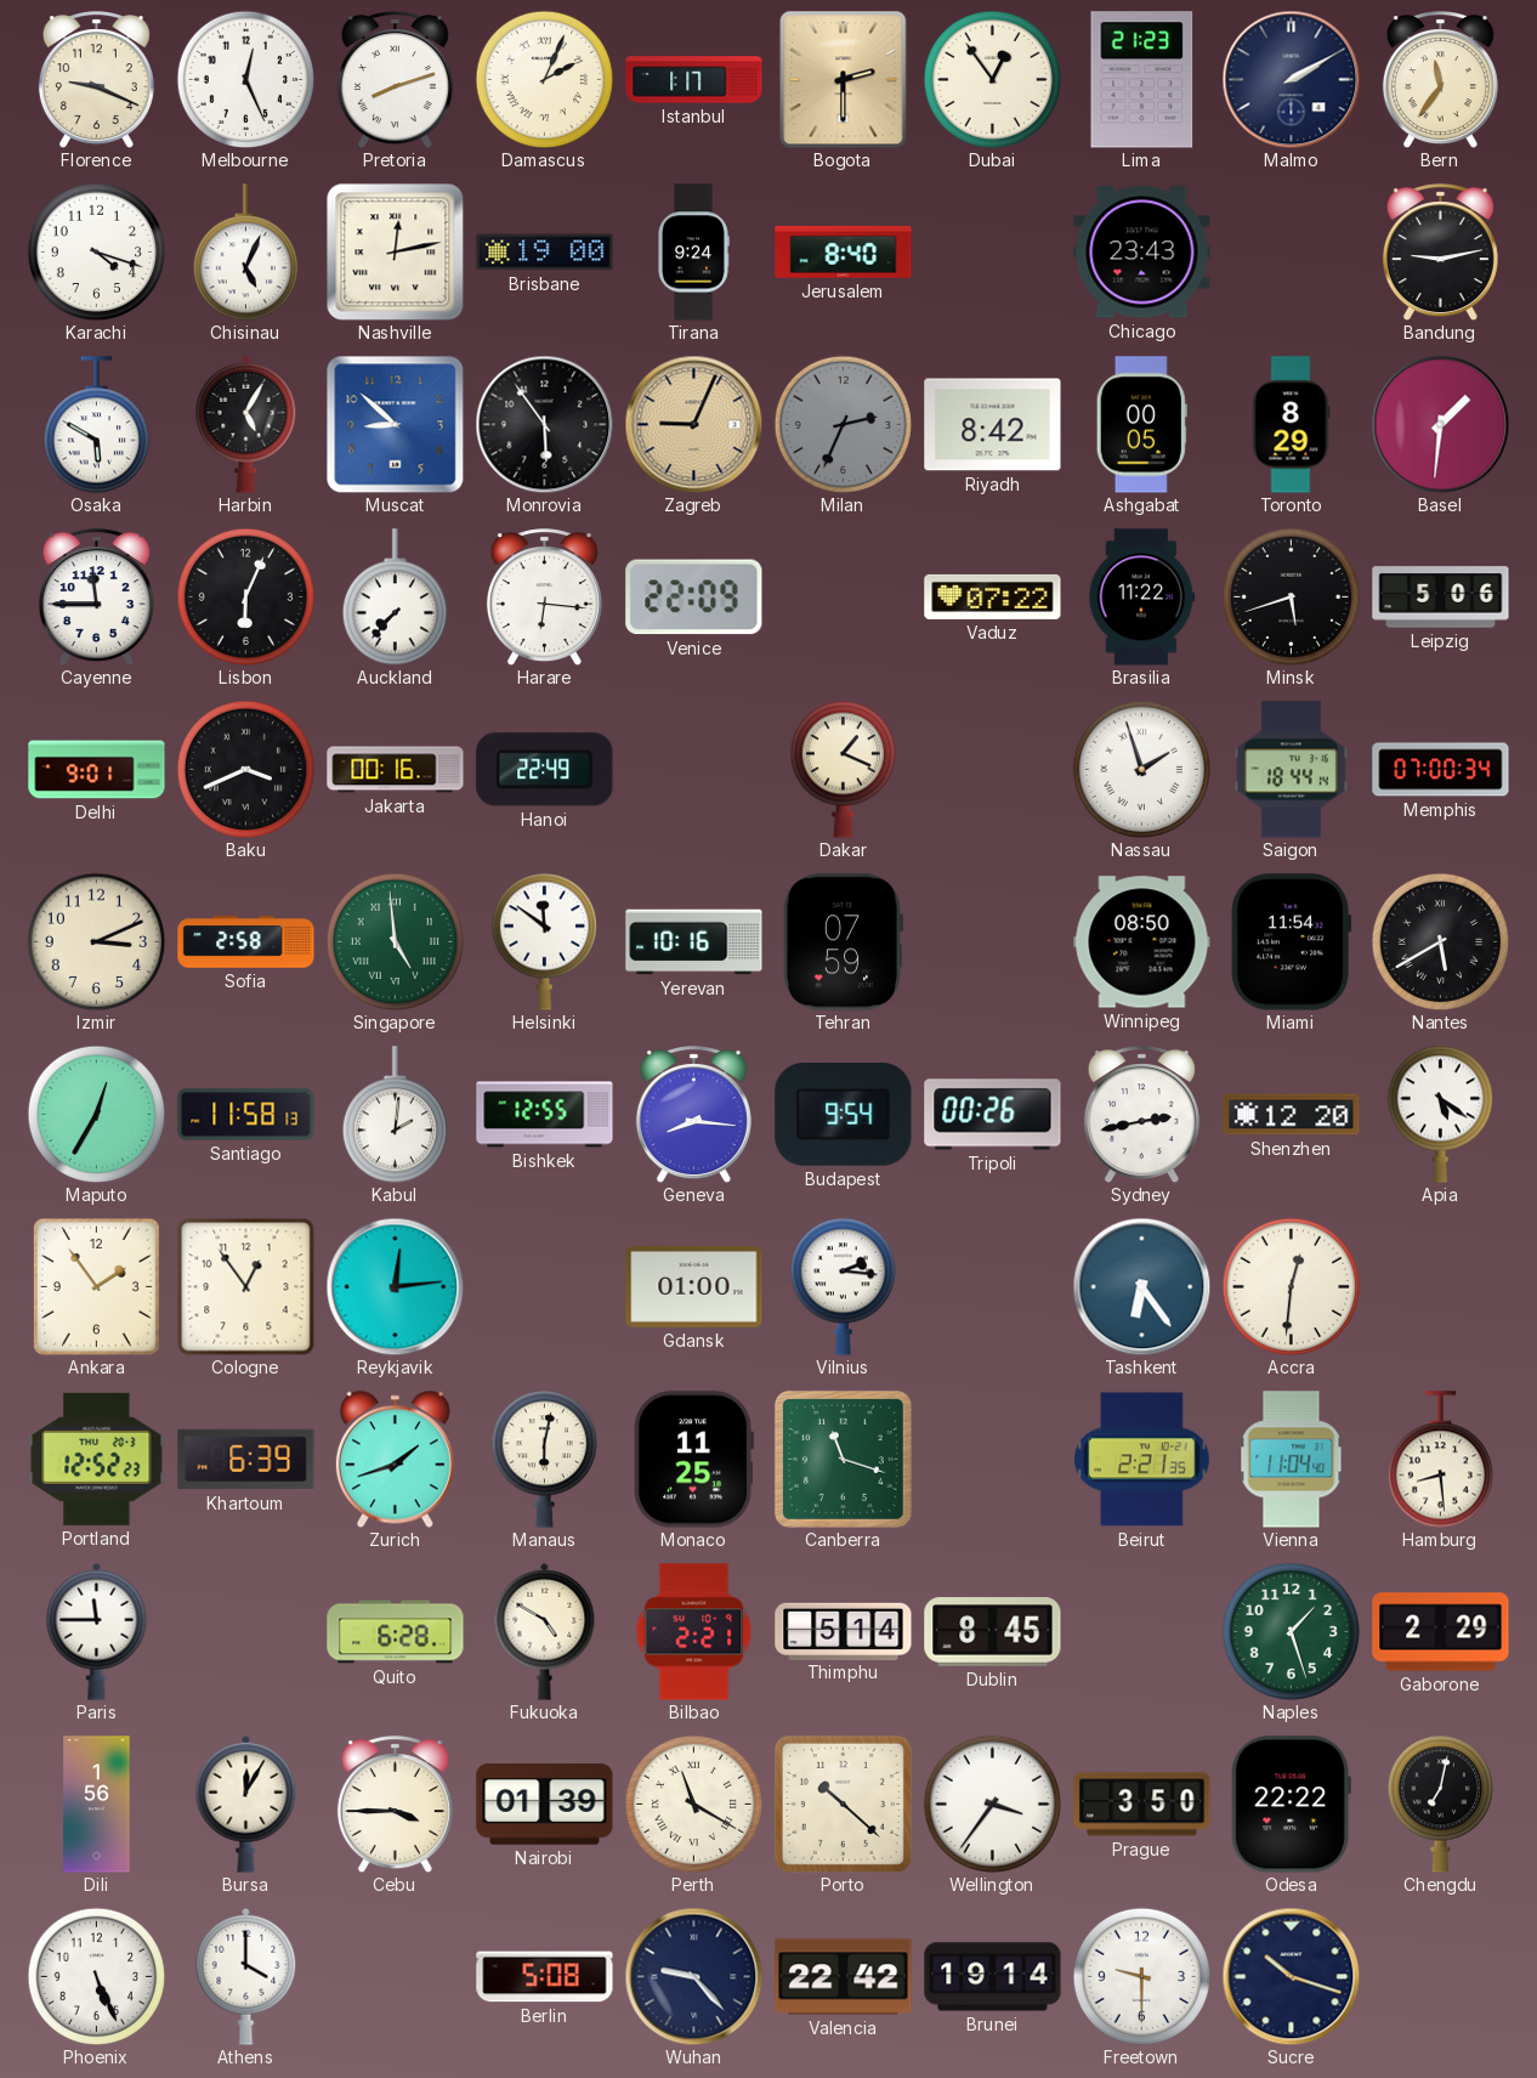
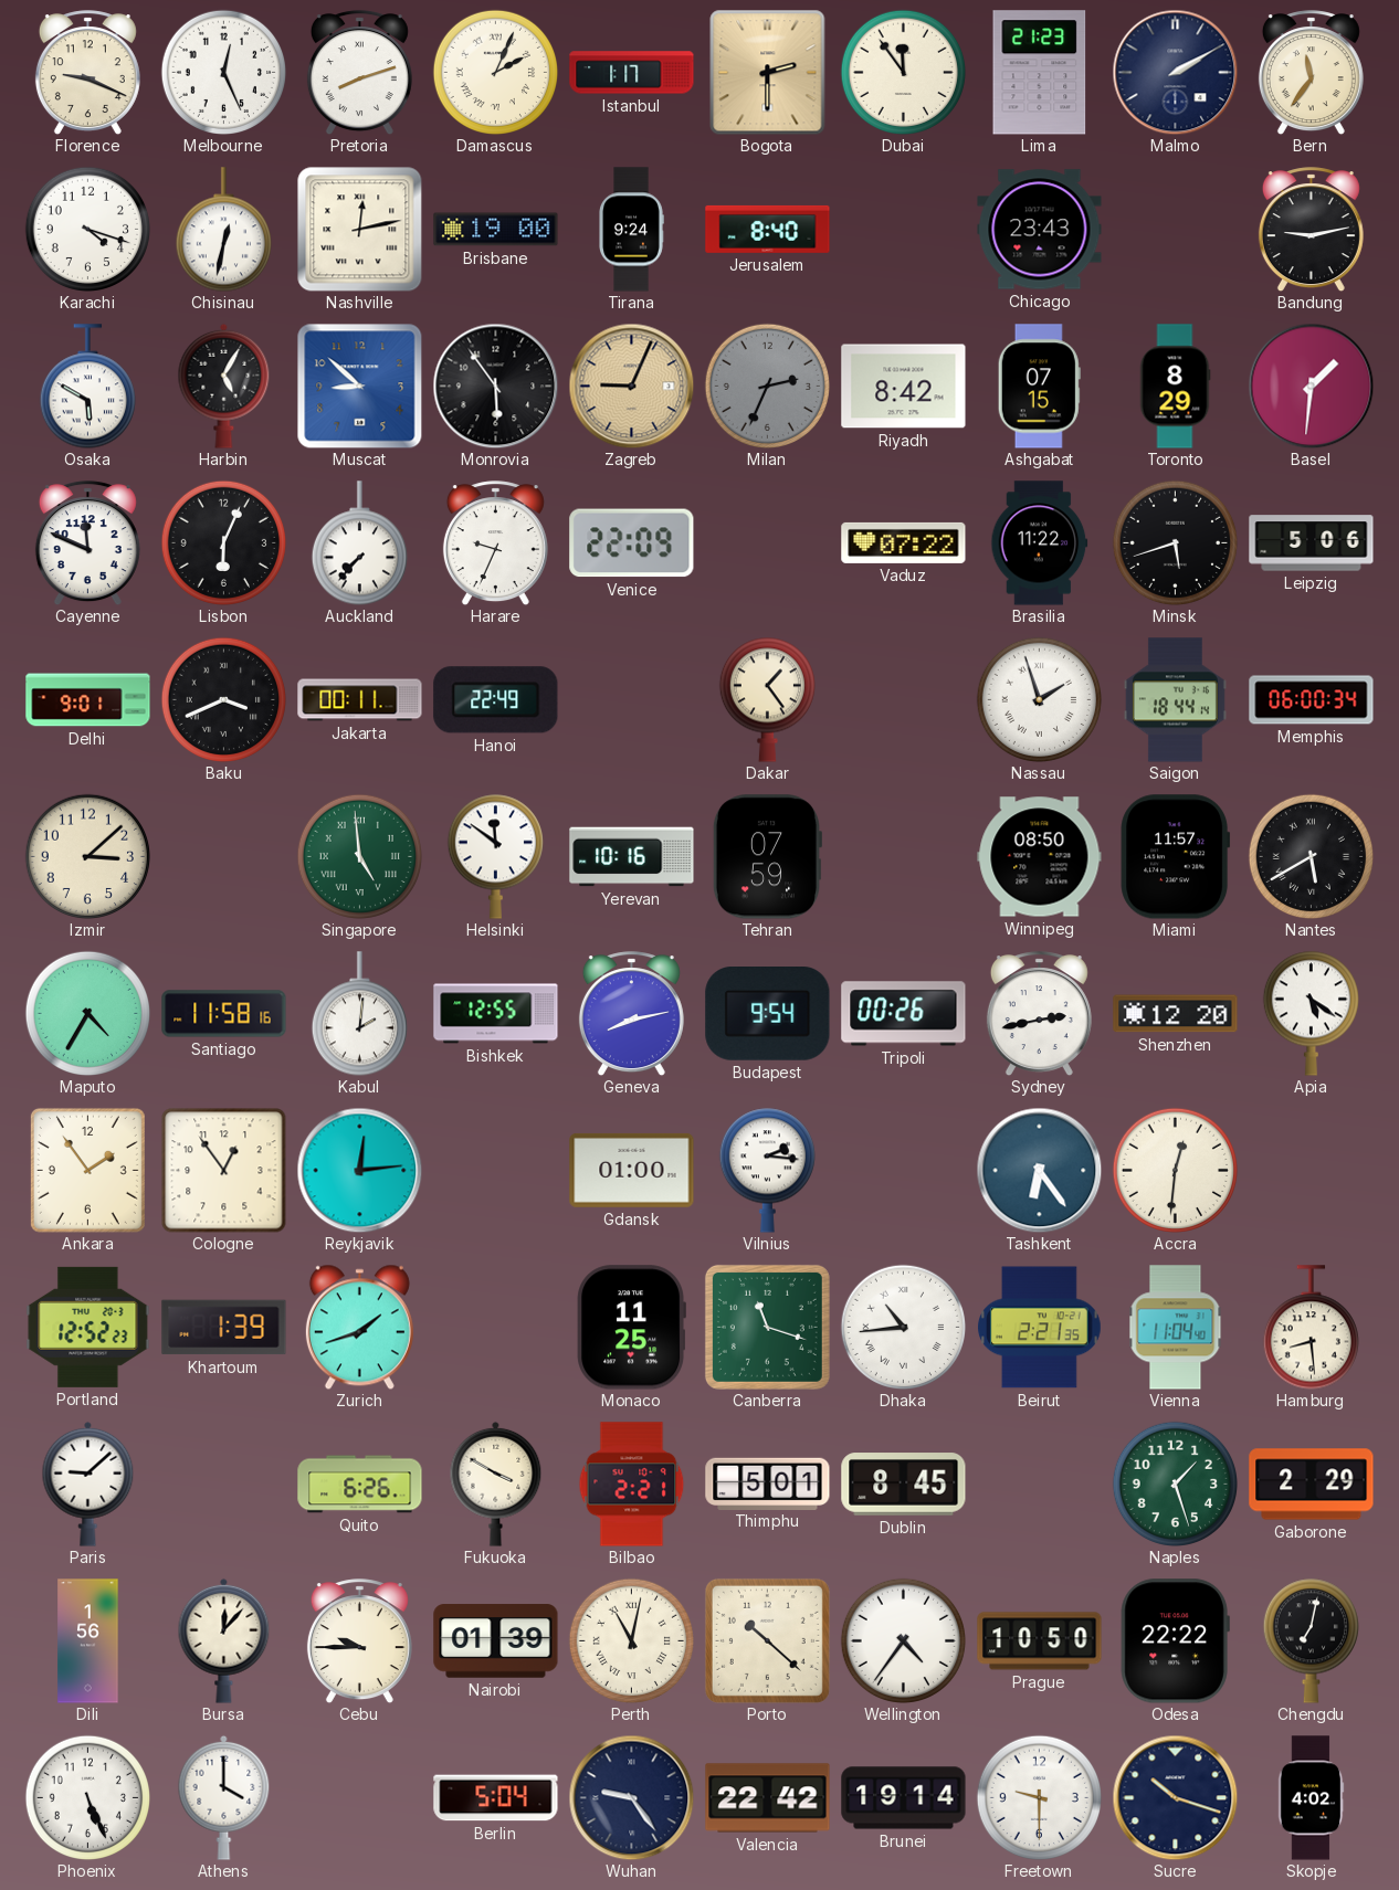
Dubai: 12:54 -> 11:54 (903, 72)
Chisinau: 5:04 -> 12:32 (223, 230)
Ashgabat: 00:05 -> 07:15 (1039, 387)
Cayenne: 11:45 -> 11:49 (87, 543)
Harare: 6:16 -> 9:34 (495, 543)
Jakarta: 00:16 -> 00:11 (360, 700)
Dakar: 1:19 -> 1:24 (767, 699)
Memphis: 07:00 -> 06:00 (1312, 700)
Izmir: 3:11 -> 3:08 (87, 856)
Sofia: 2:58 -> none (246, 942)
Miami: 11:54 -> 11:57 (1176, 857)
Maputo: 12:35 -> 4:35 (87, 1013)
Santiago: 11:58:13 -> 11:58:16 (224, 1014)
Geneva: 8:16 -> 8:13 (631, 1014)
Khartoum: 6:39 -> 1:39 (224, 1328)
Manaus: 6:02 -> none (544, 1459)
Dhaka: none -> 10:44 (903, 1327)
Paris: 11:45 -> 9:08 (88, 1484)
Quito: 6:28 -> 6:26 (360, 1485)
Fukuoka: 4:50 -> 3:50 (496, 1484)
Thimphu: 5:14 -> 5:01 (768, 1484)
Bursa: 12:05 -> 12:07 (224, 1640)
Cebu: 3:45 -> 9:45 (359, 1641)
Perth: 11:20 -> 11:02 (631, 1640)
Wellington: 3:36 -> 4:36 (903, 1640)
Prague: 3:50 -> 10:50 (1040, 1641)
Berlin: 5:08 -> 5:04 (496, 1798)
Wuhan: 9:23 -> 9:24 (631, 1797)
Skopje: none -> 4:02 (1311, 1798)
